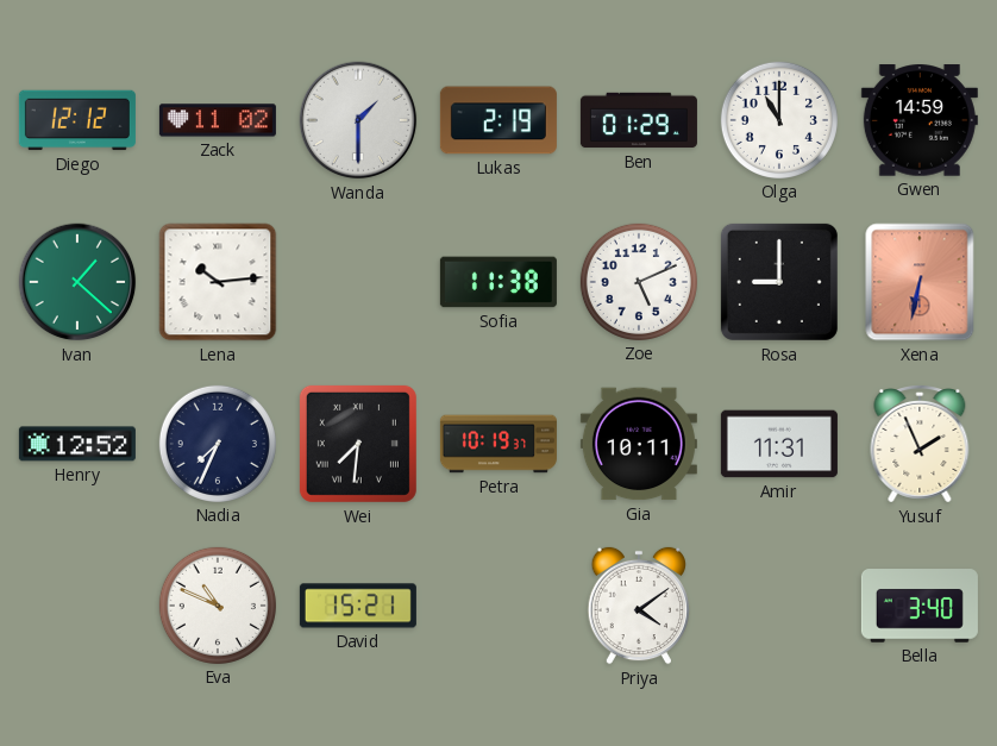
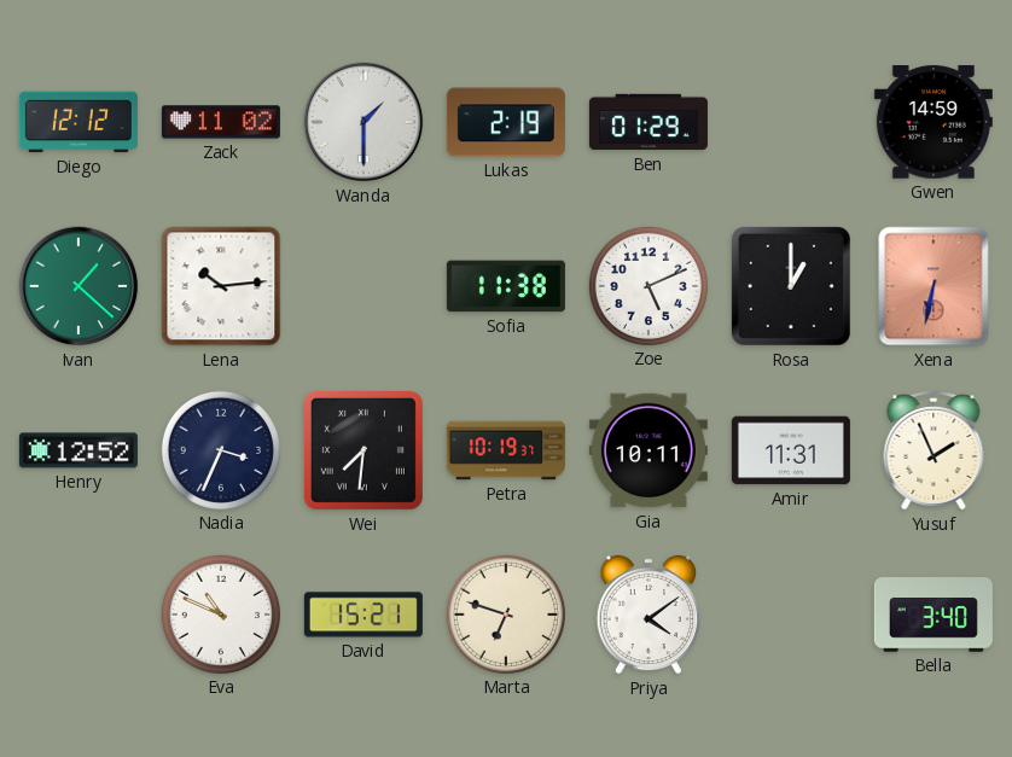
Olga: 11:00 -> none (779, 120)
Rosa: 9:00 -> 1:00 (791, 286)
Nadia: 7:34 -> 3:34 (221, 450)
Marta: none -> 6:48 (506, 615)
